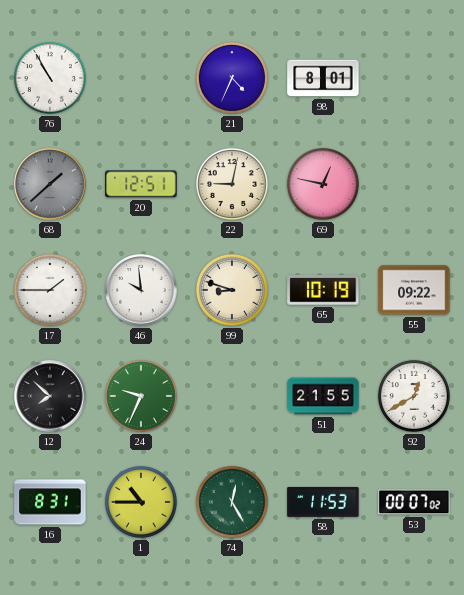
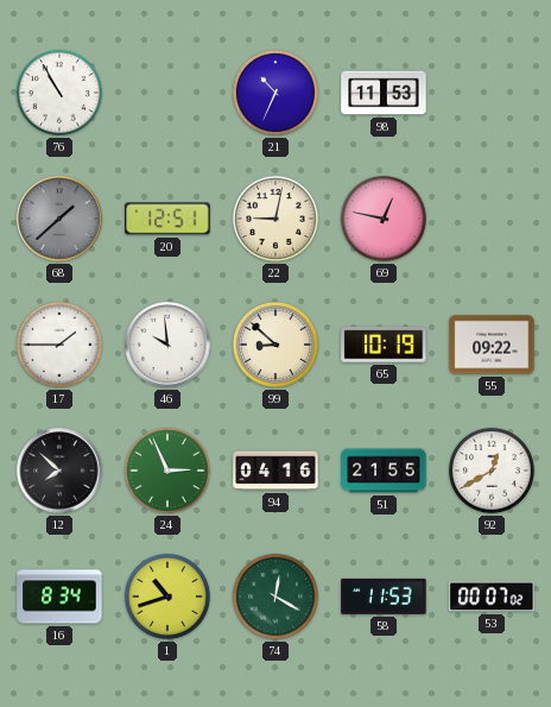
21: 4:34 -> 10:34 (275, 93)
98: 8:01 -> 11:53 (384, 93)
99: 8:48 -> 8:52 (275, 345)
24: 9:34 -> 2:56 (167, 471)
94: none -> 04:16 (275, 471)
16: 8:31 -> 8:34 (59, 596)
1: 10:45 -> 10:42 (167, 596)
74: 12:25 -> 12:20 (275, 596)
